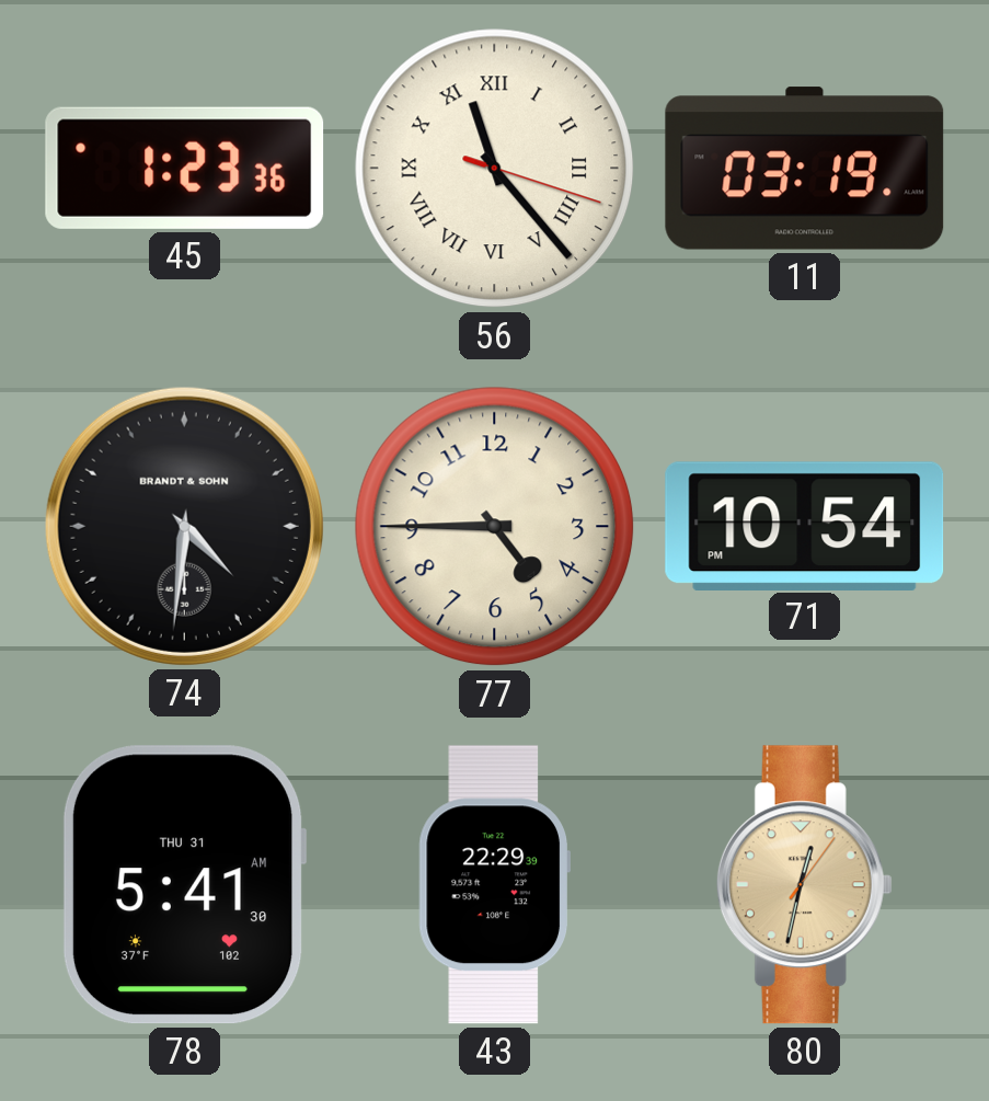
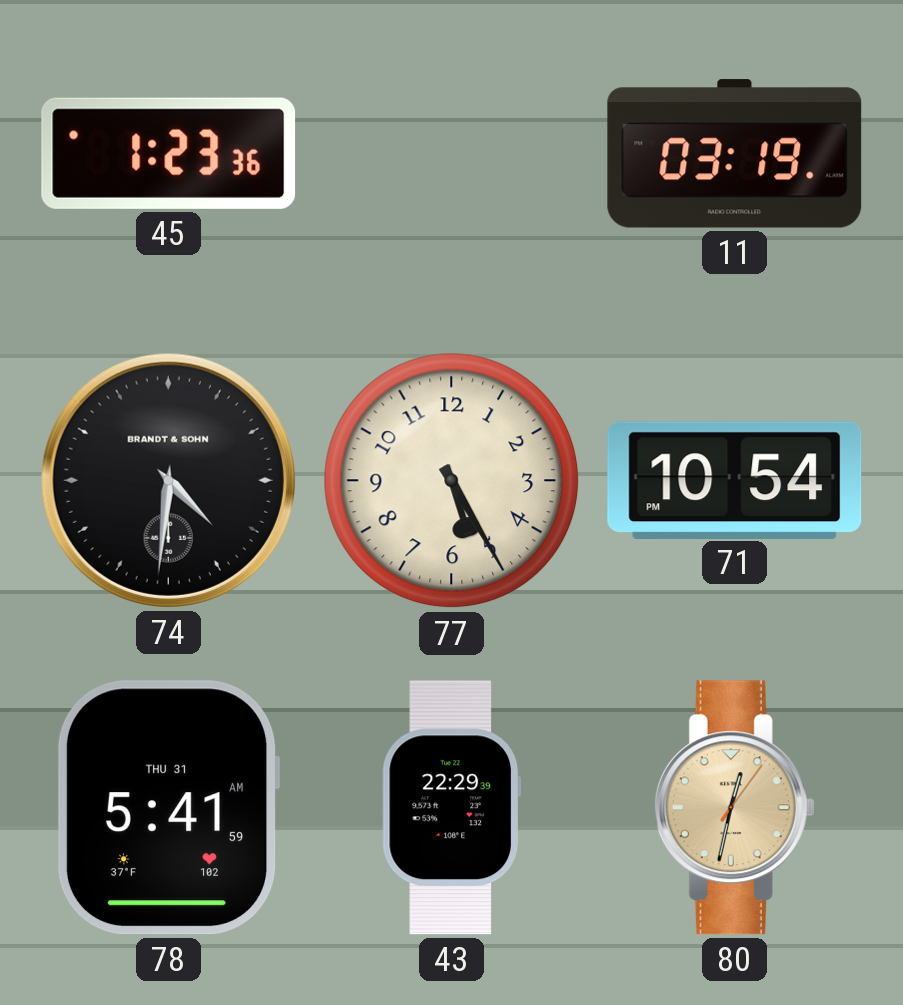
56: 11:23 -> none (495, 169)
77: 4:45 -> 5:25 (452, 481)
78: 5:41:30 AM -> 5:41:59 AM (168, 808)
